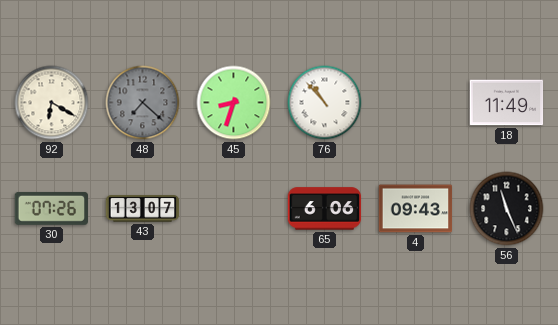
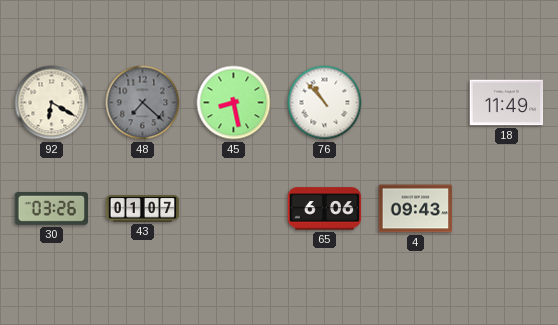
45: 8:33 -> 8:28 (234, 103)
30: 07:26 -> 03:26 (52, 208)
43: 13:07 -> 01:07 (143, 209)
56: 11:26 -> none (507, 209)
